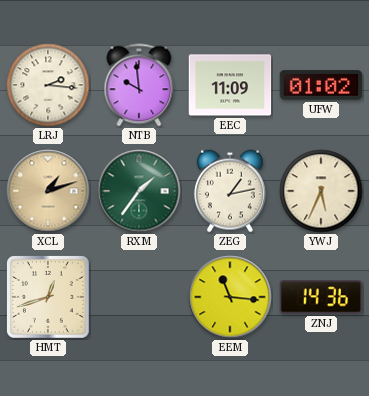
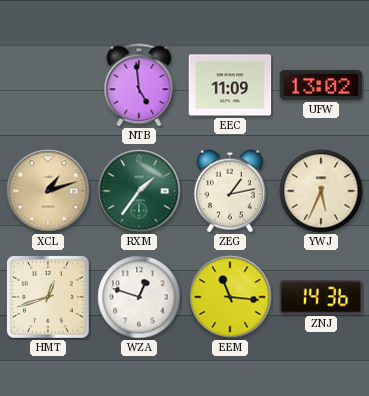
LRJ: 2:16 -> none (48, 85)
NTB: 9:59 -> 4:59 (139, 85)
UFW: 01:02 -> 13:02 (321, 85)
WZA: none -> 12:48 (139, 297)
